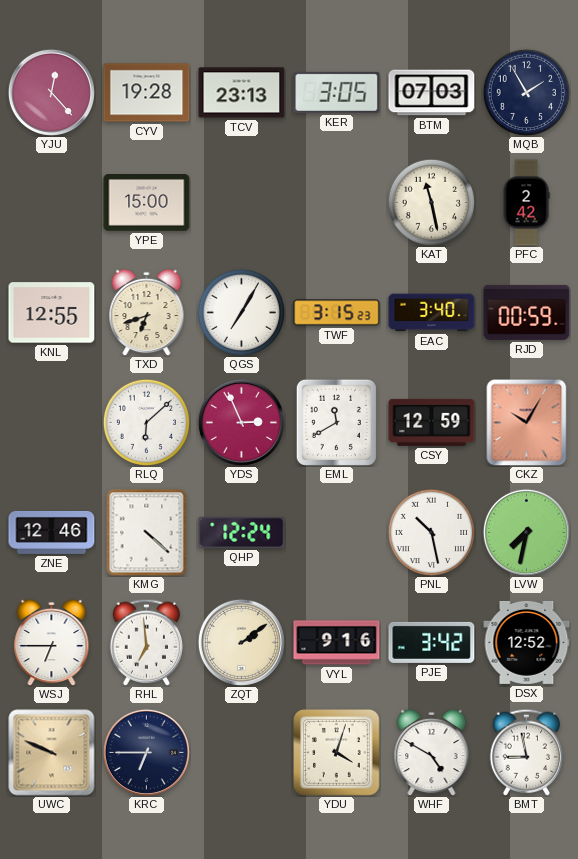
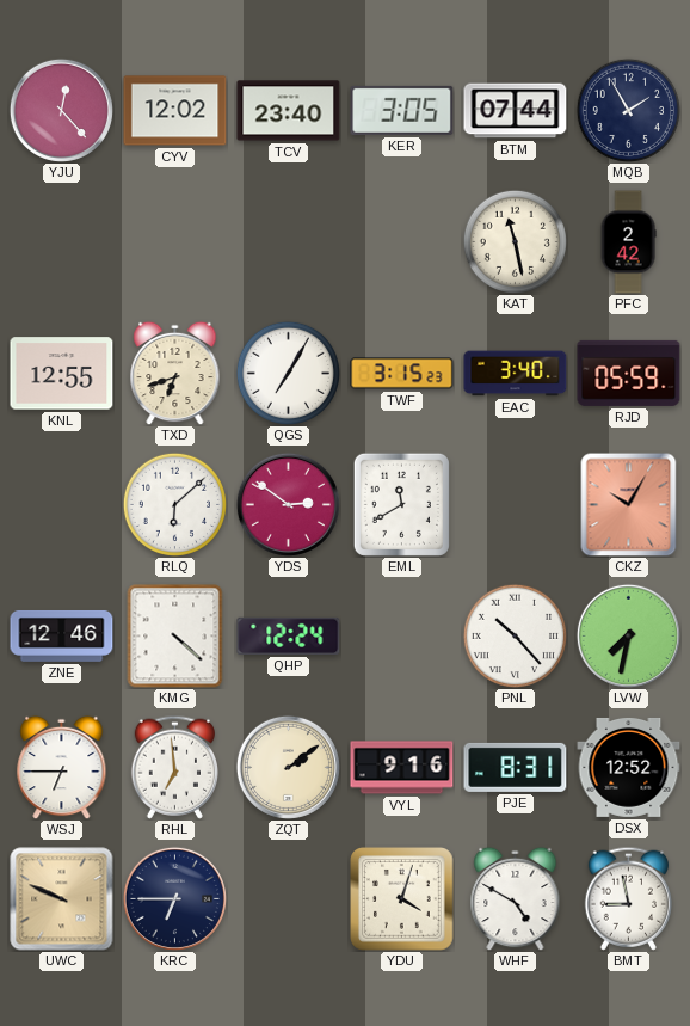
CYV: 19:28 -> 12:02 (175, 111)
TCV: 23:13 -> 23:40 (289, 111)
BTM: 07:03 -> 07:44 (516, 111)
YPE: 15:00 -> none (147, 203)
RJD: 00:59 -> 05:59 (629, 373)
YDS: 2:56 -> 2:51 (288, 504)
CSY: 12:59 -> none (432, 422)
PNL: 10:28 -> 10:23 (515, 635)
PJE: 3:42 -> 8:31 (516, 767)
